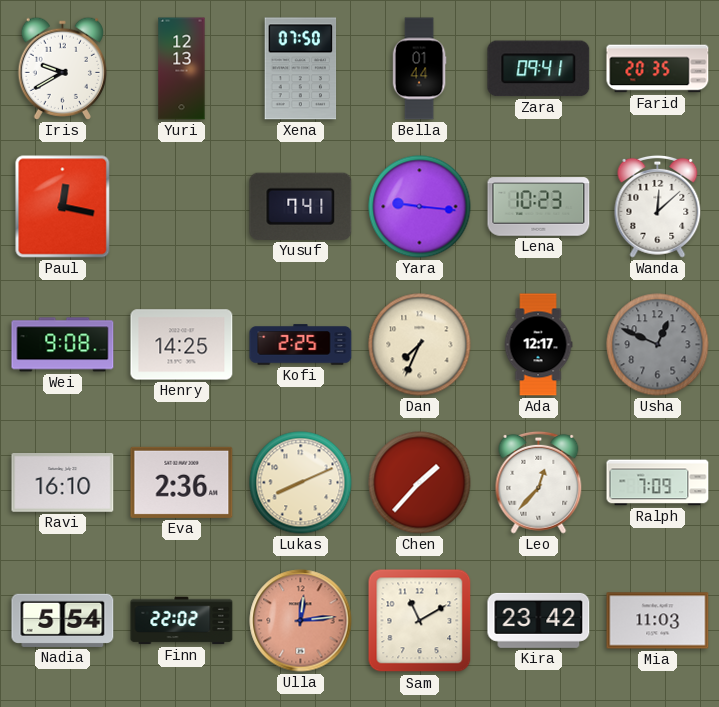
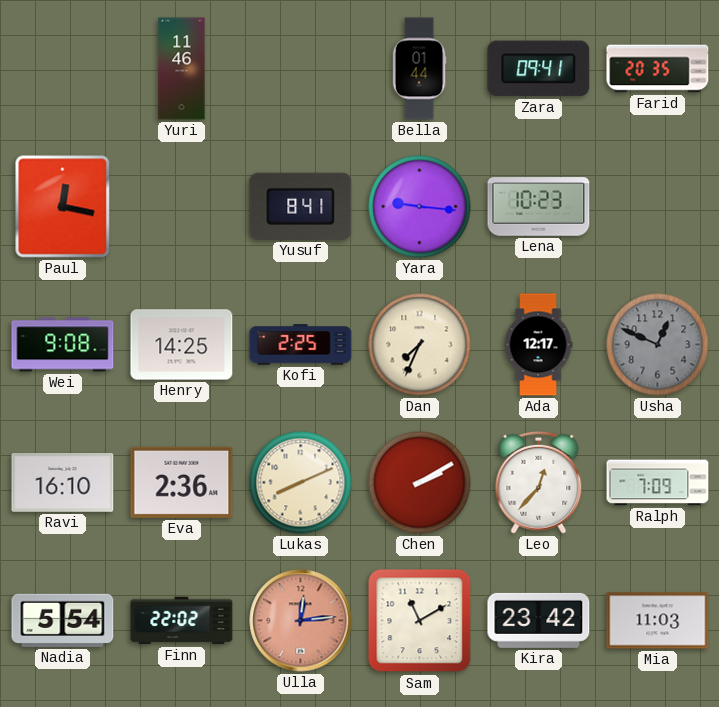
Iris: 9:40 -> none (62, 68)
Yuri: 12:13 -> 11:46 (182, 69)
Xena: 07:50 -> none (301, 69)
Yusuf: 7:41 -> 8:41 (301, 206)
Wanda: 12:08 -> none (658, 206)
Chen: 1:37 -> 2:10 (420, 483)
